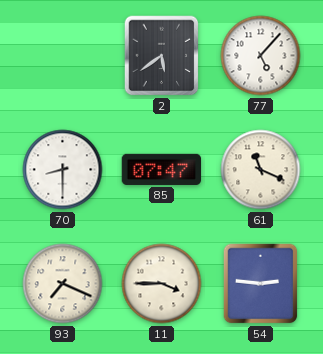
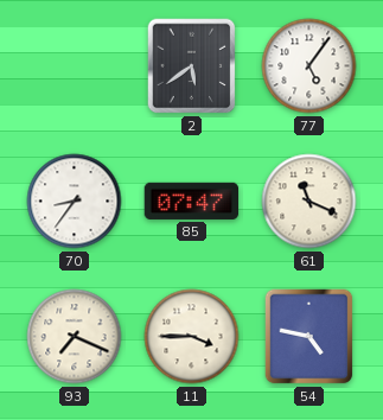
77: 5:07 -> 5:06 (309, 66)
70: 8:30 -> 8:36 (75, 202)
54: 2:46 -> 4:47 (309, 337)
